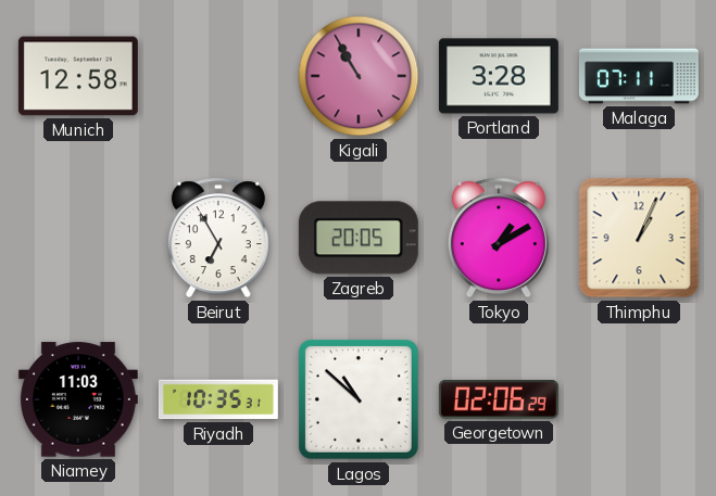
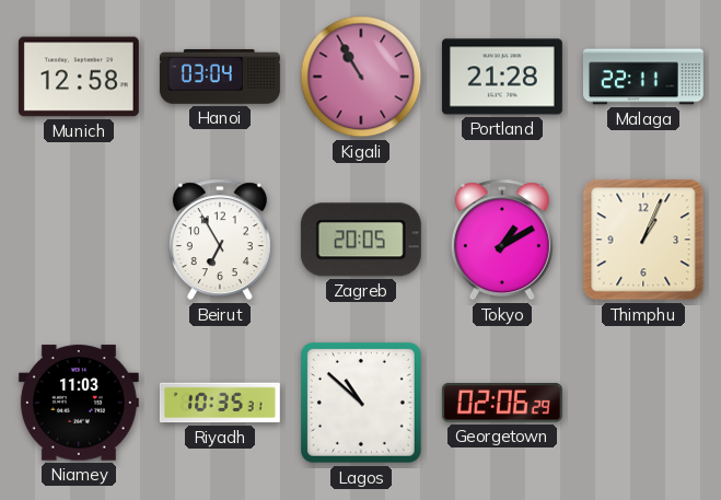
Hanoi: none -> 03:04 (220, 77)
Portland: 3:28 -> 21:28 (502, 77)
Malaga: 07:11 -> 22:11 (643, 77)
